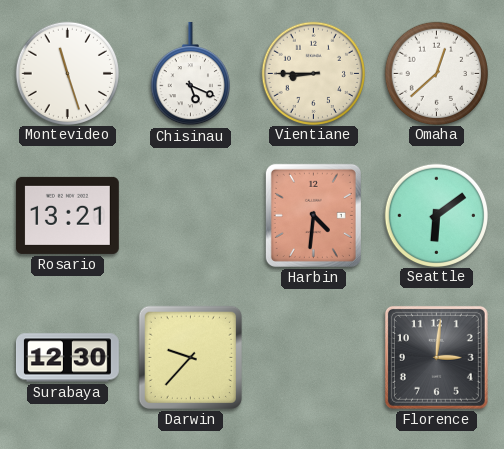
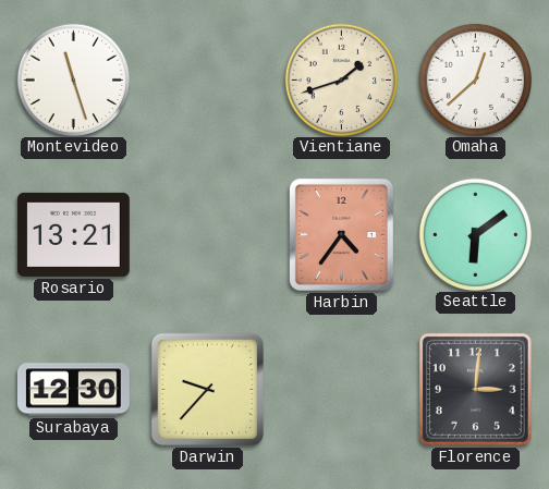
Chisinau: 5:19 -> none (190, 74)
Vientiane: 8:45 -> 1:42 (341, 80)
Harbin: 4:31 -> 4:36 (341, 234)
